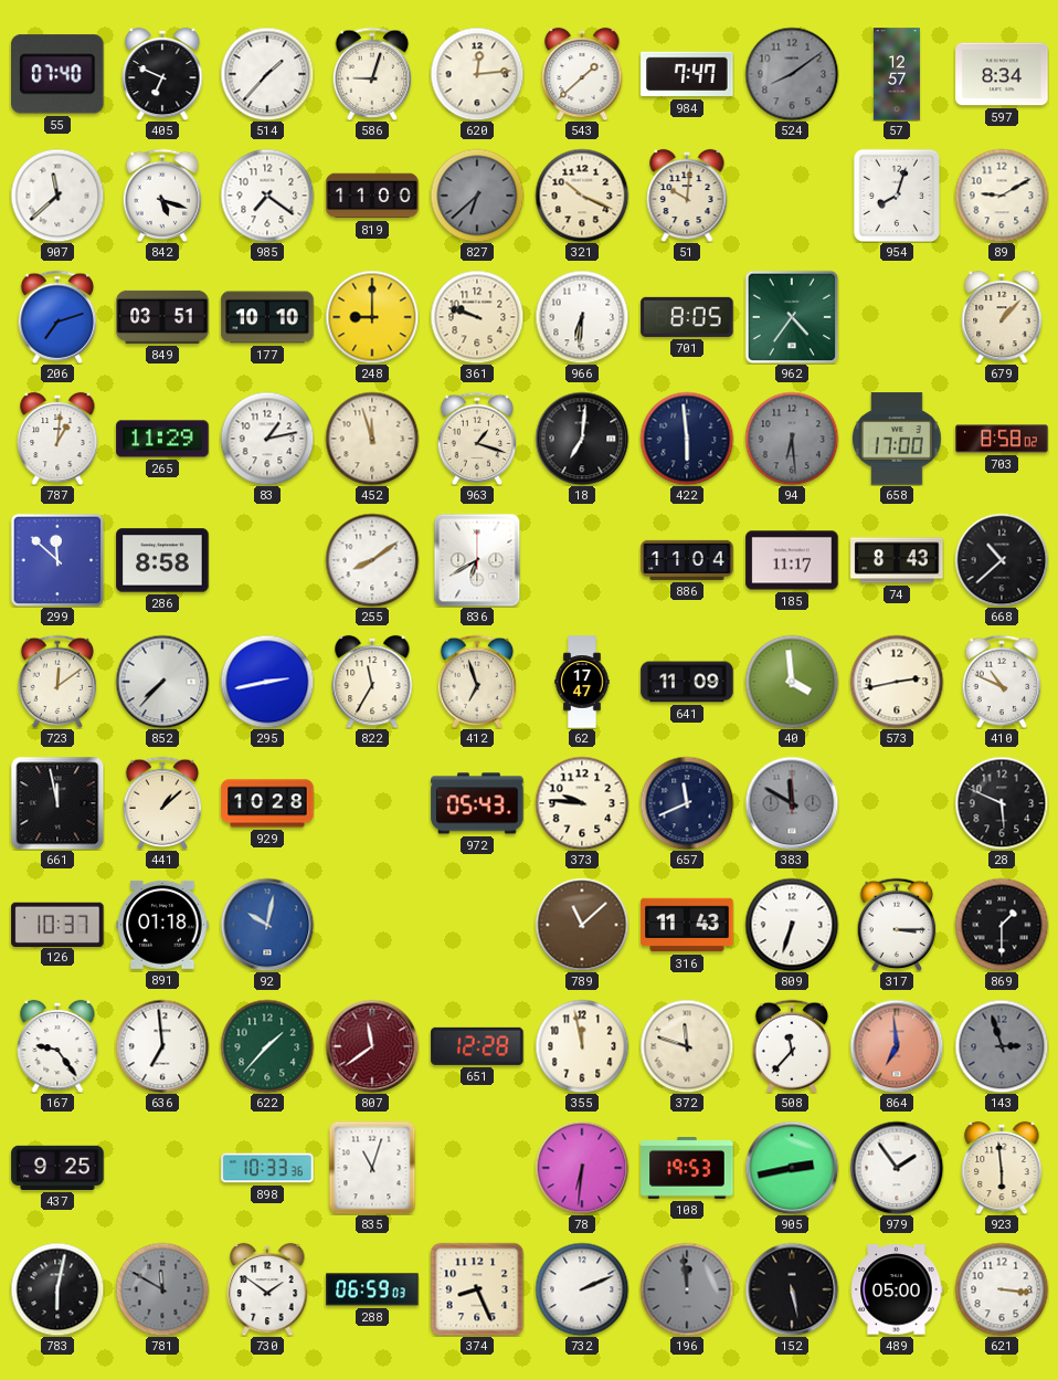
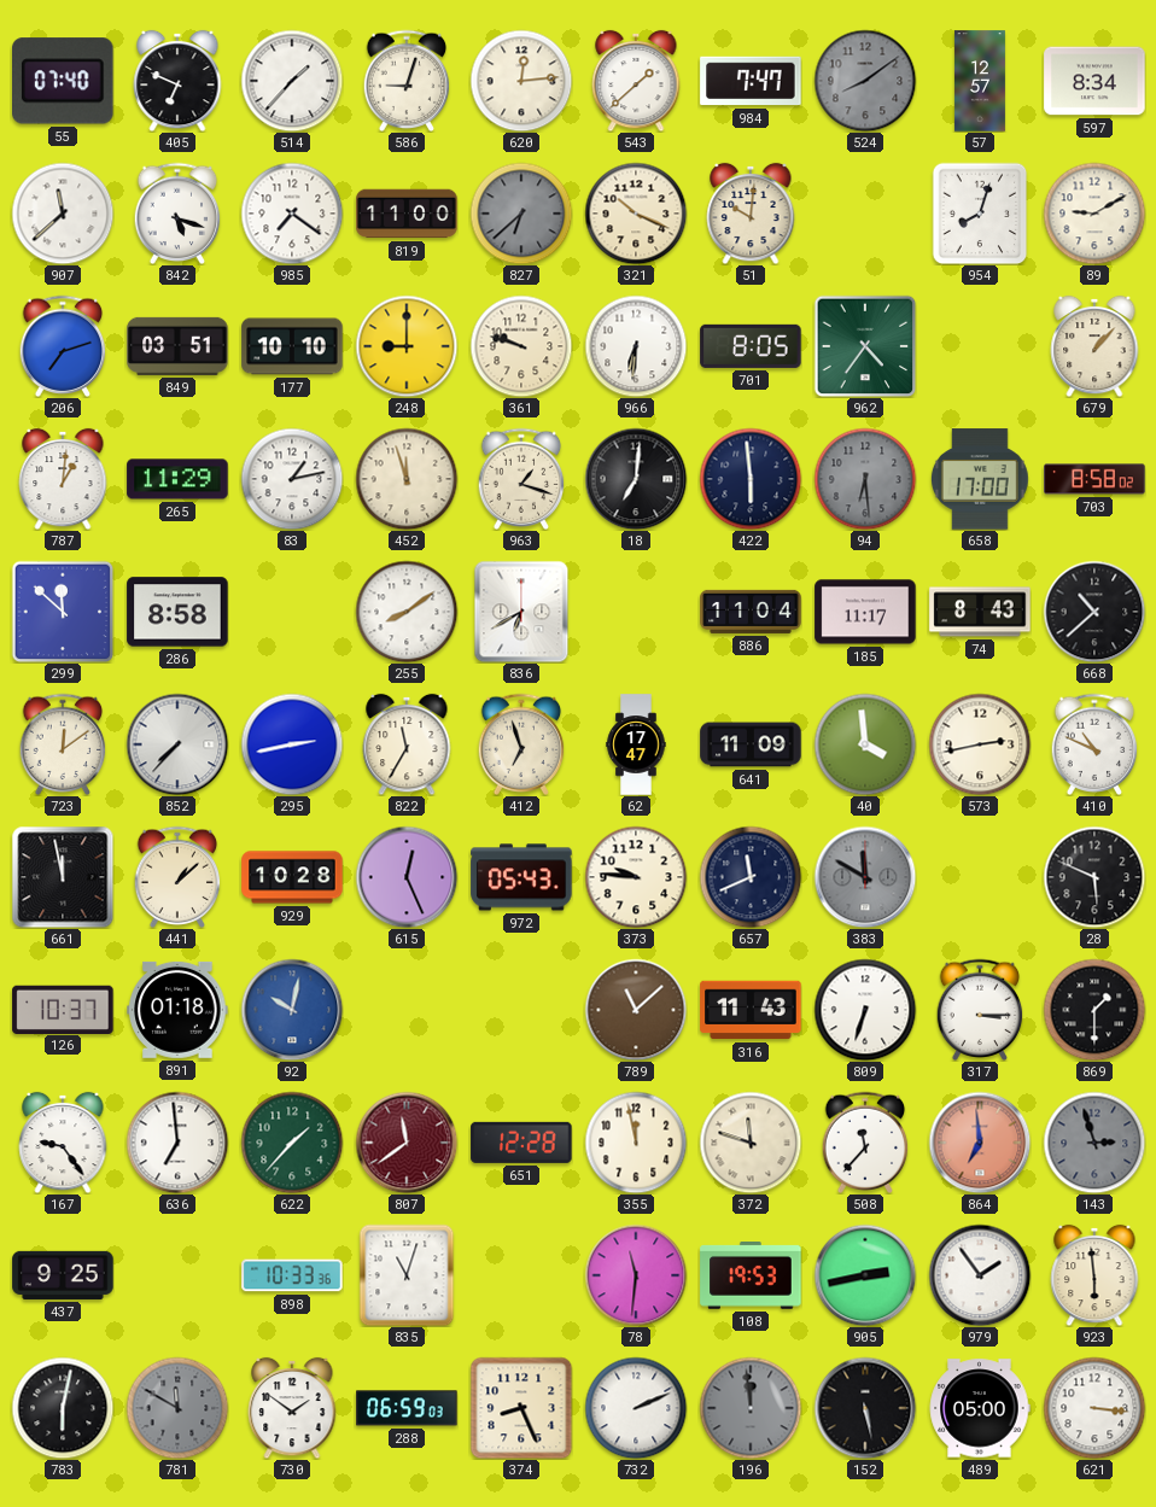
615: none -> 12:26 (407, 877)
78: 6:31 -> 11:31 (636, 1275)
